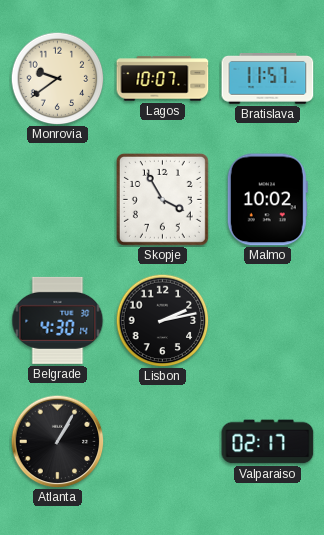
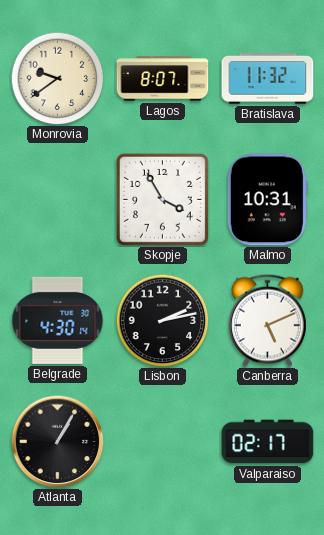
Lagos: 10:07 -> 8:07 (163, 79)
Bratislava: 11:57 -> 11:32 (268, 79)
Malmo: 10:02 -> 10:31 (267, 200)
Canberra: none -> 5:11 (267, 320)
